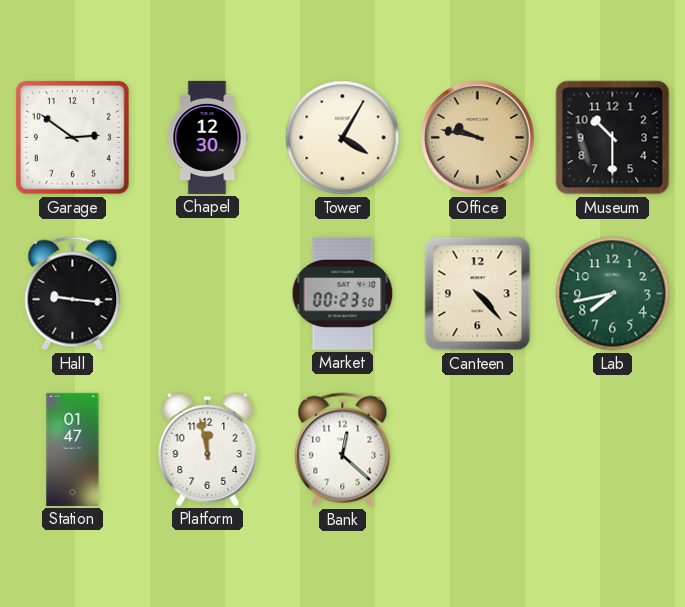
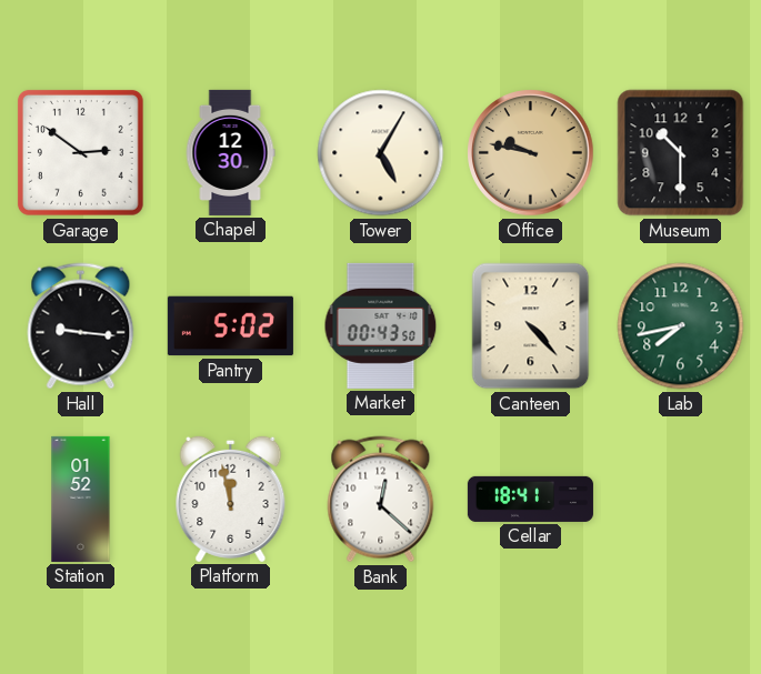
Tower: 4:05 -> 5:05 (381, 153)
Pantry: none -> 5:02 (230, 326)
Market: 00:23 -> 00:43 (381, 325)
Station: 01:47 -> 01:52 (81, 499)
Cellar: none -> 18:41 (530, 499)
